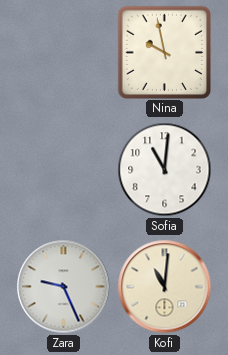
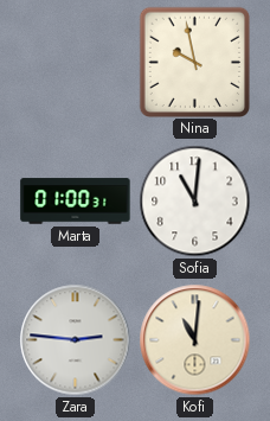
Marta: none -> 01:00 (76, 202)
Zara: 9:26 -> 2:46 (76, 340)
